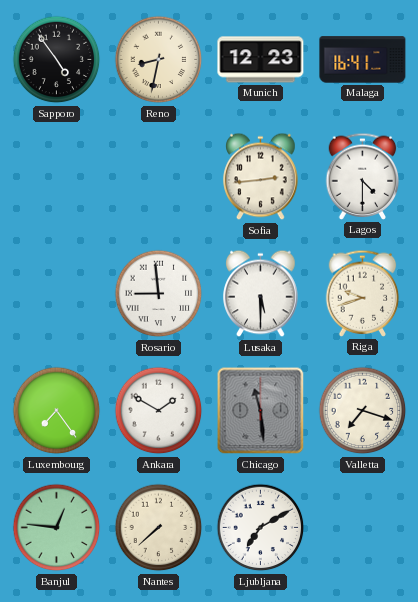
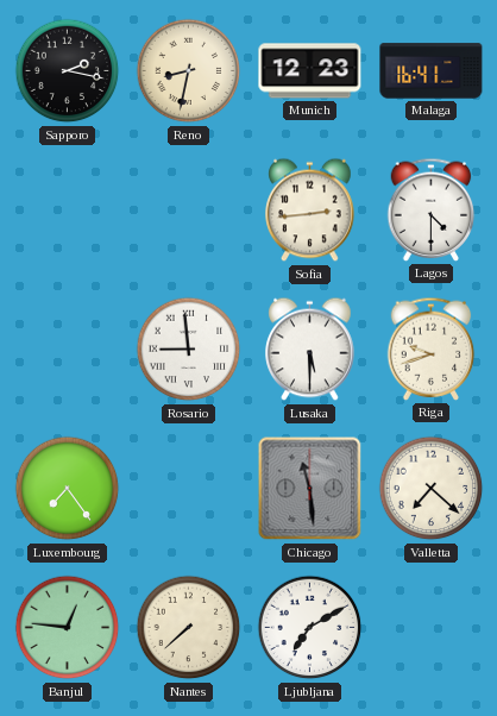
Sapporo: 4:54 -> 2:17 (68, 71)
Ankara: 1:50 -> none (159, 411)
Valletta: 7:18 -> 7:22 (432, 489)
